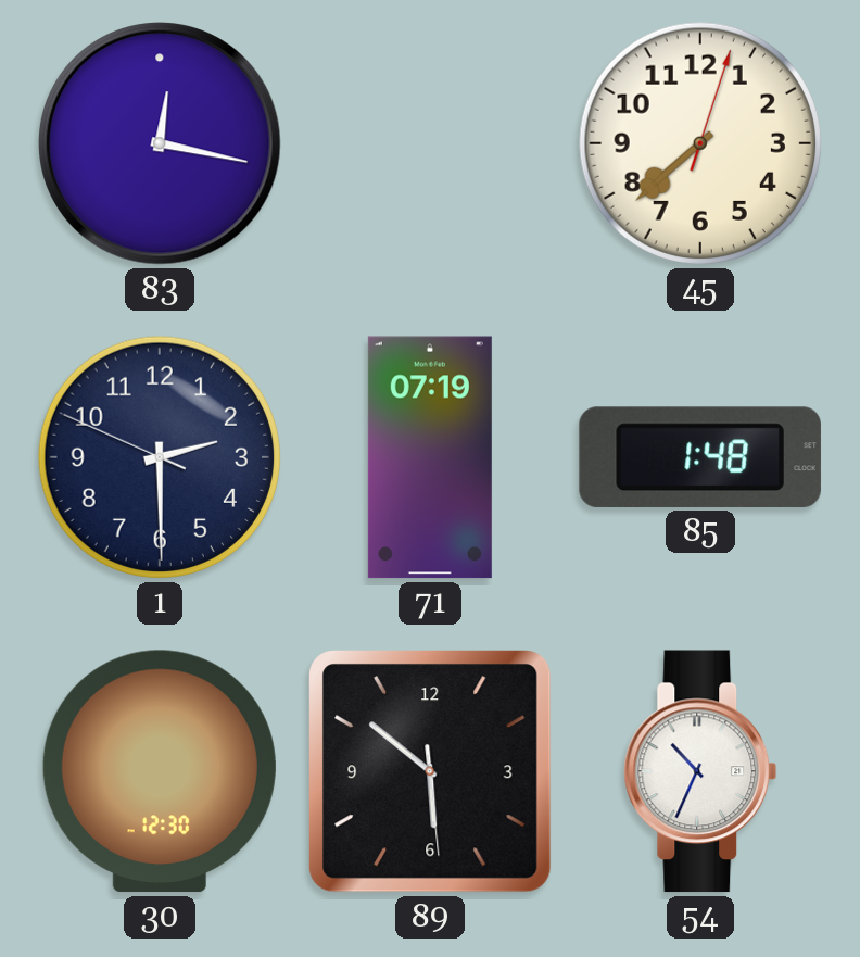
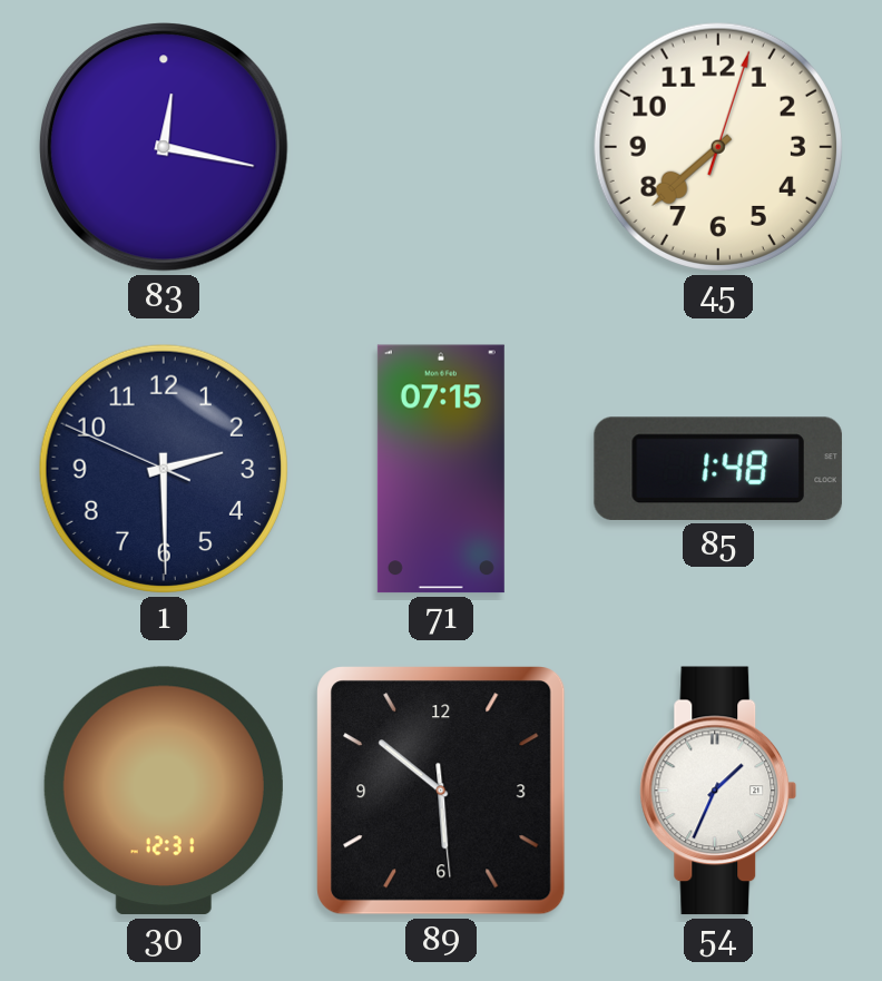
71: 07:19 -> 07:15 (441, 469)
30: 12:30 -> 12:31 (164, 791)
54: 10:34 -> 1:34 (718, 791)
